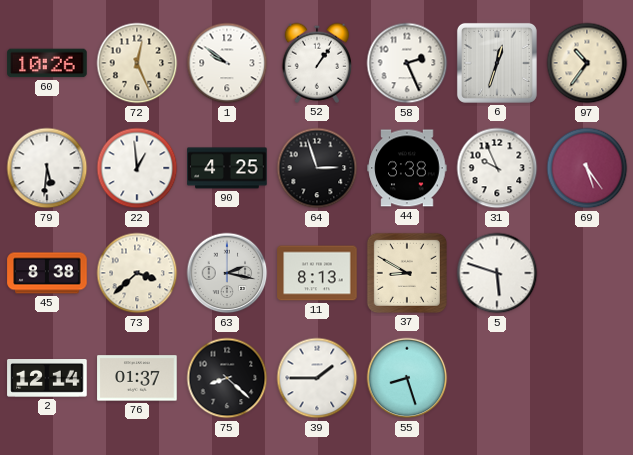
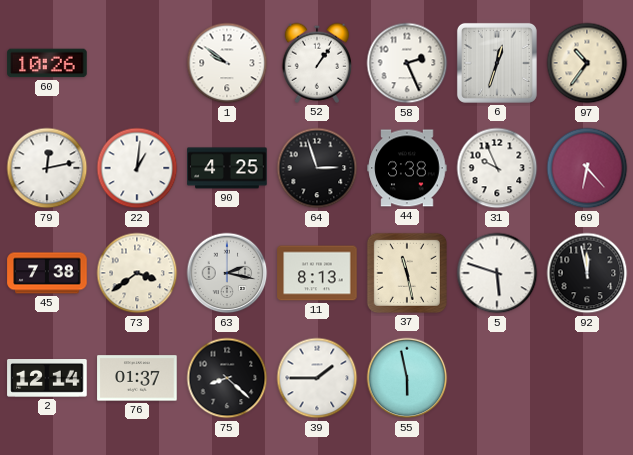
72: 12:26 -> none (137, 63)
79: 5:31 -> 12:13 (47, 168)
22: 12:59 -> 1:01 (137, 168)
69: 5:24 -> 6:23 (587, 168)
45: 8:38 -> 7:38 (47, 273)
73: 3:38 -> 3:39 (137, 273)
37: 8:50 -> 11:28 (407, 273)
92: none -> 11:58 (587, 273)
55: 8:27 -> 5:58 (407, 378)
